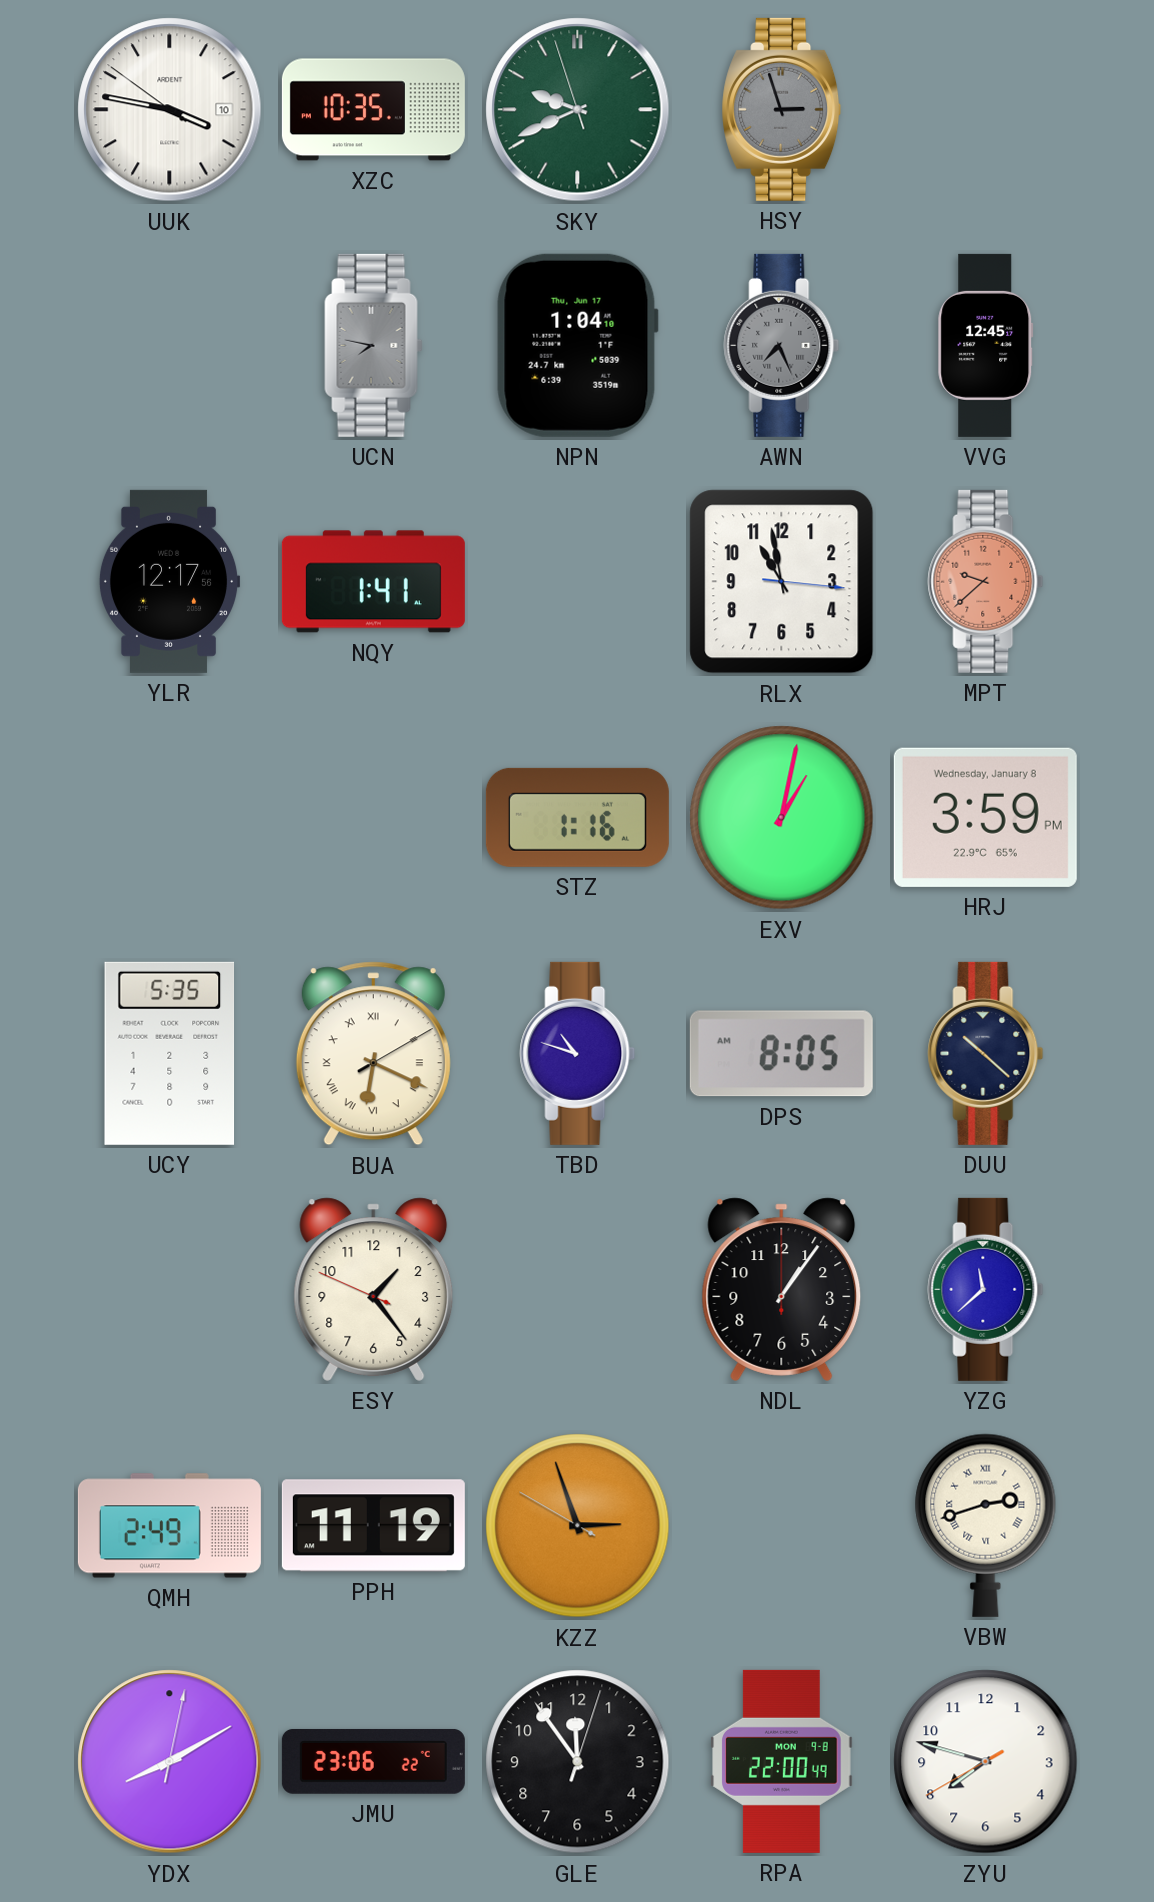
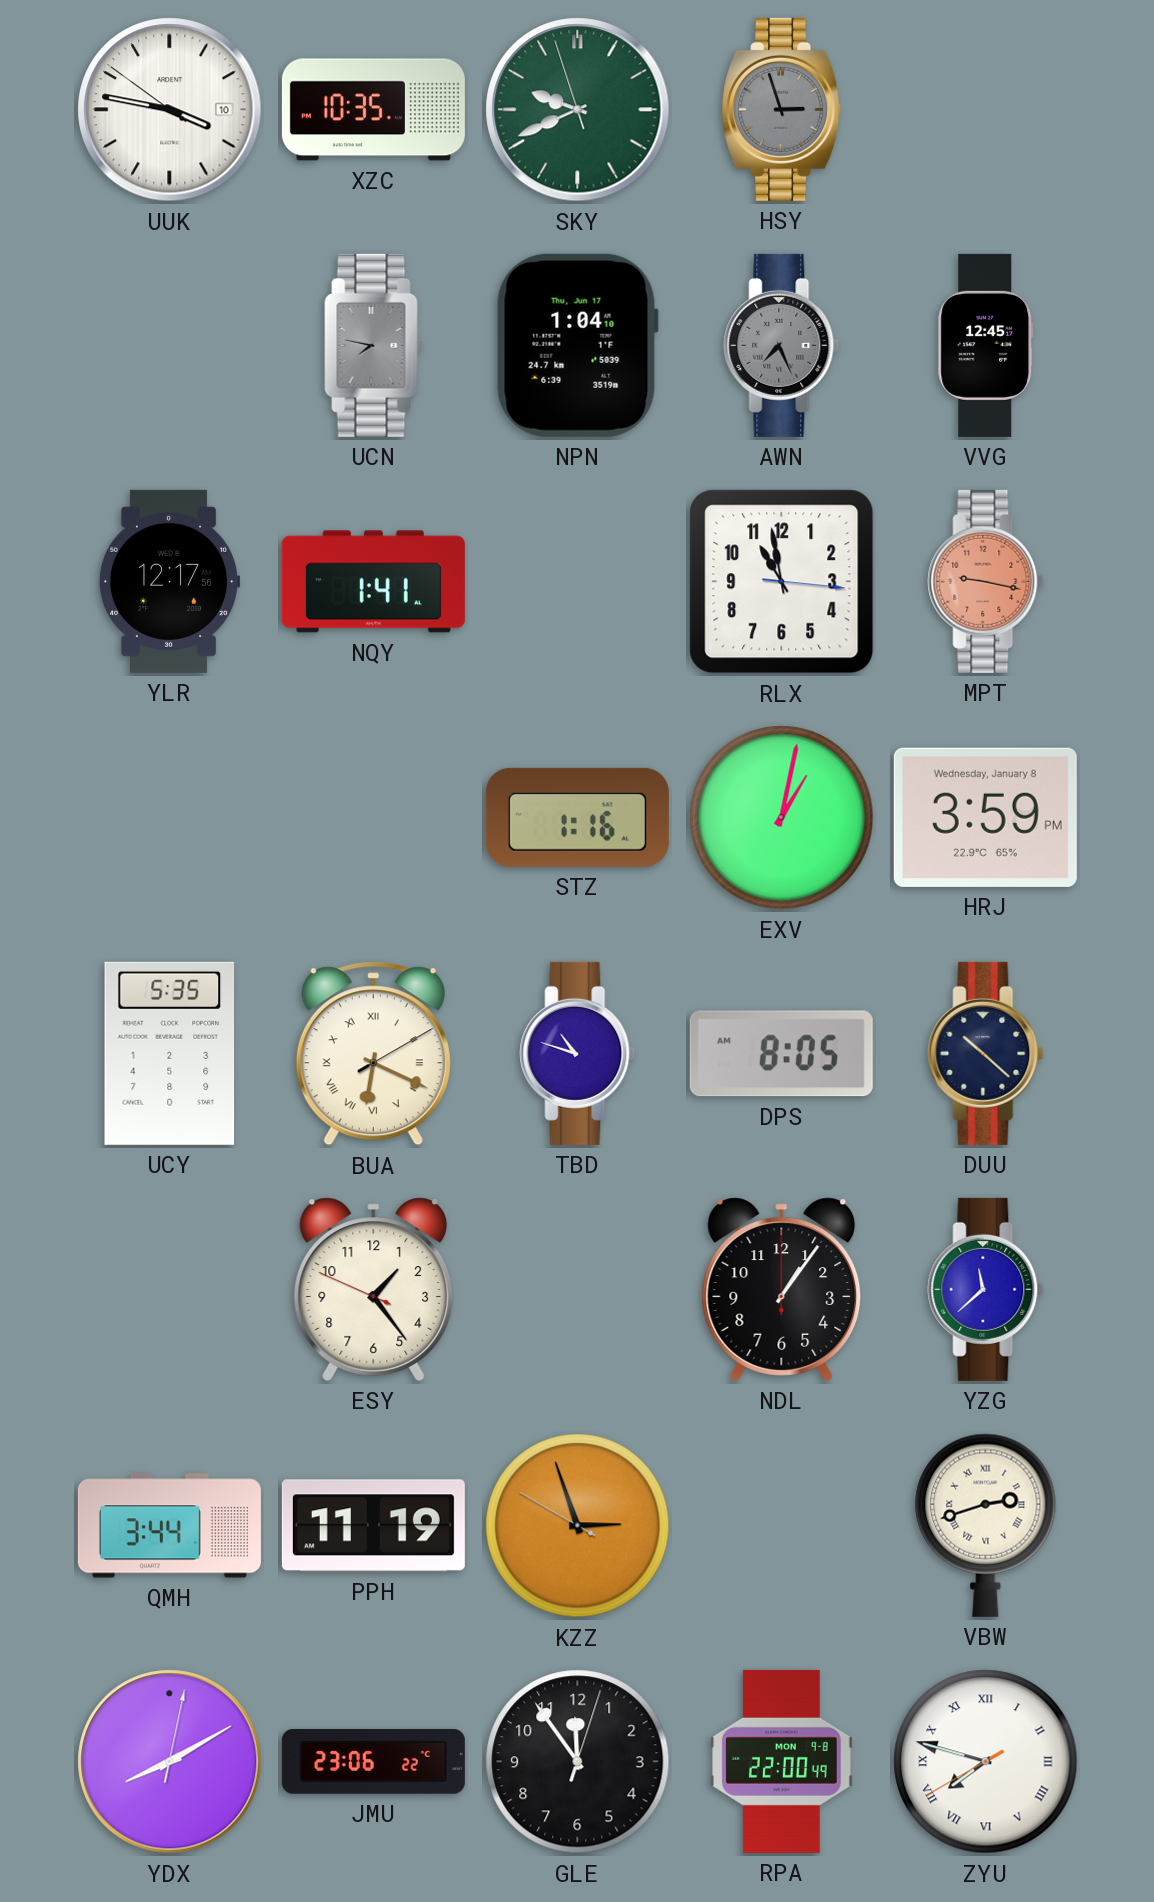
MPT: 9:38 -> 9:17 (986, 581)
QMH: 2:49 -> 3:44 (169, 1526)
ZYU numerals: Arabic -> Roman (986, 1762)
